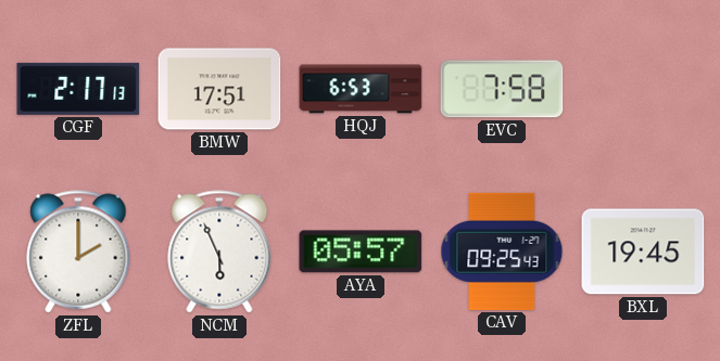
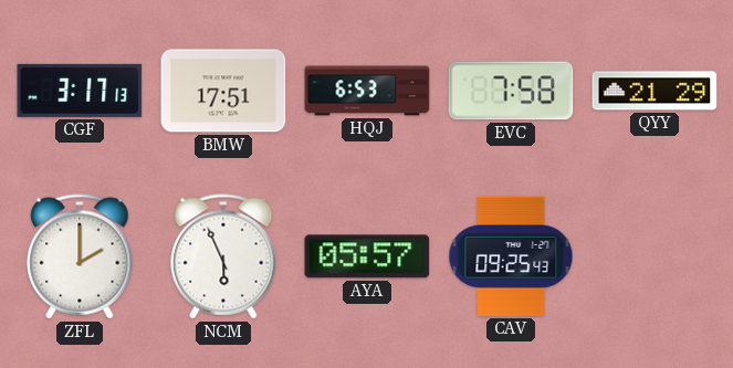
CGF: 2:17 -> 3:17 (80, 91)
QYY: none -> 21:29 (655, 91)
BXL: 19:45 -> none (643, 252)
